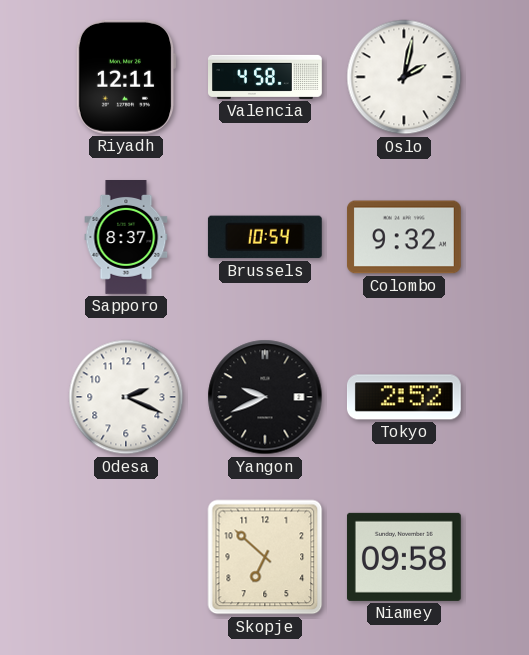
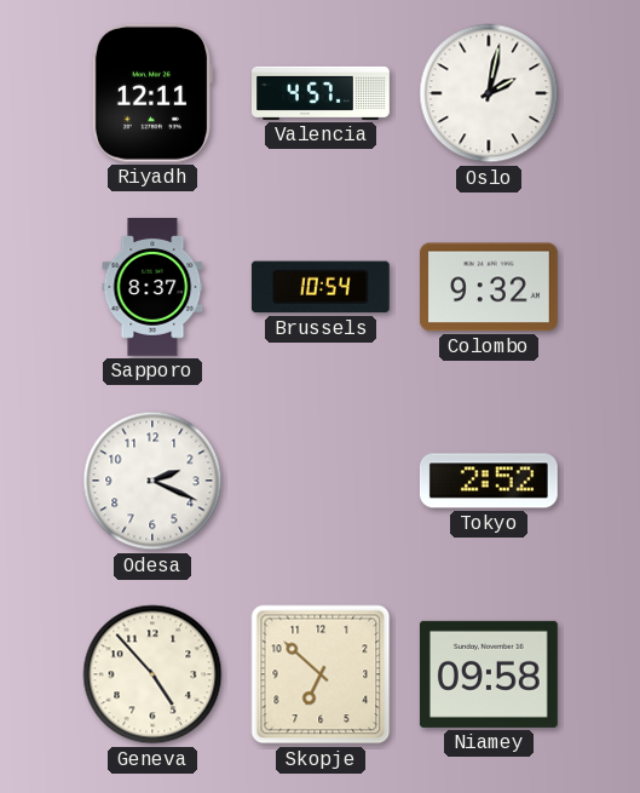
Valencia: 4:58 -> 4:57 (322, 93)
Yangon: 9:41 -> none (265, 397)
Geneva: none -> 4:53 (152, 674)
